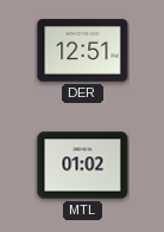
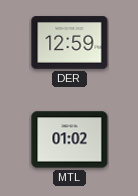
DER: 12:51 -> 12:59 (70, 43)
